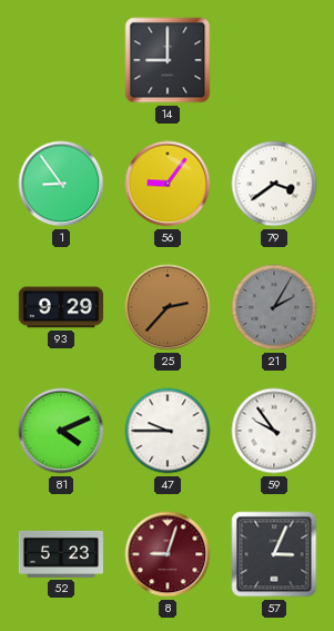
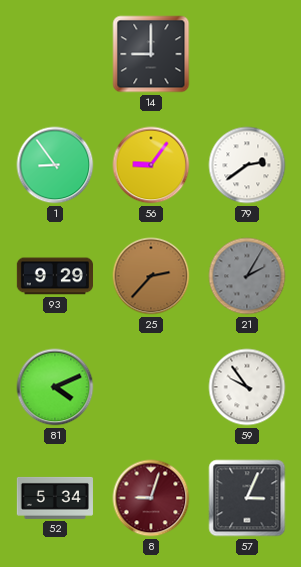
79: 3:39 -> 2:39 (247, 165)
47: 9:45 -> none (168, 431)
52: 5:23 -> 5:34 (55, 498)
